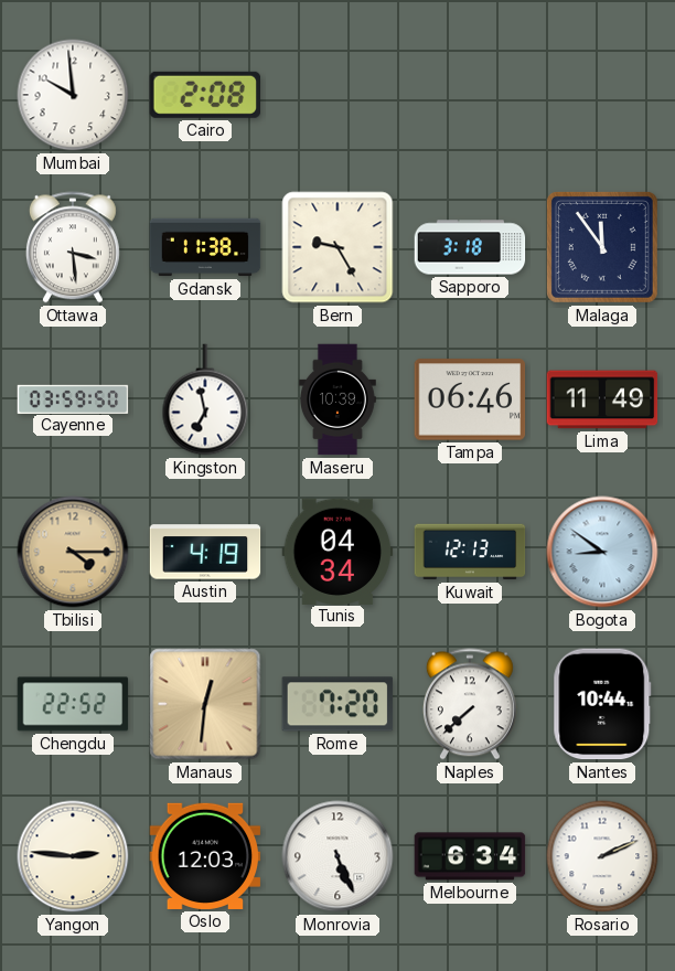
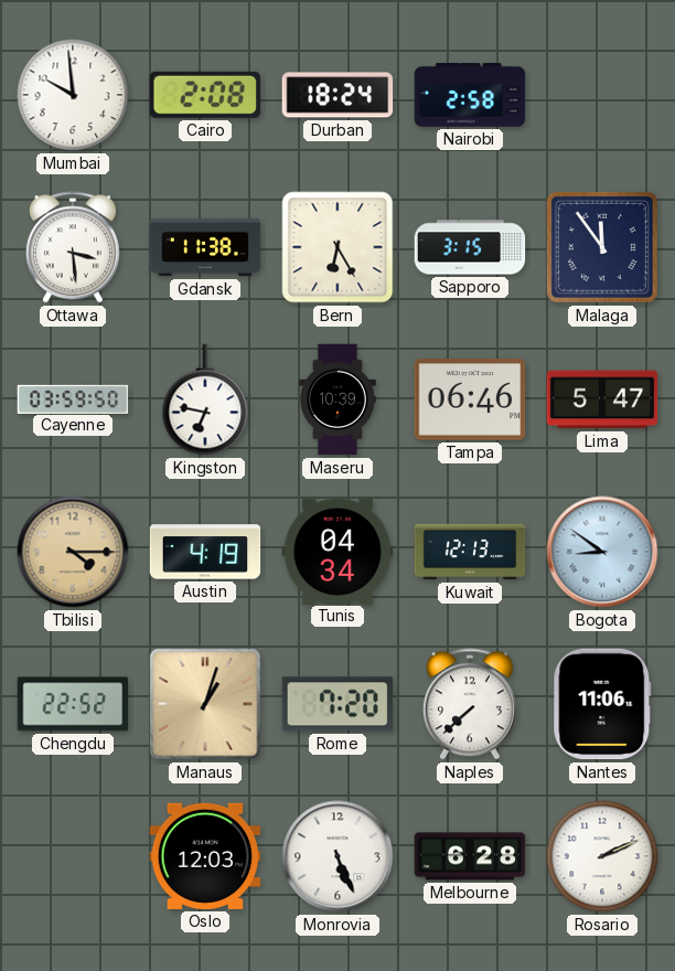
Durban: none -> 18:24 (337, 95)
Nairobi: none -> 2:58 (470, 95)
Bern: 9:25 -> 6:25 (337, 247)
Sapporo: 3:18 -> 3:15 (470, 247)
Kingston: 6:58 -> 6:47 (205, 399)
Lima: 11:49 -> 5:47 (602, 399)
Manaus: 12:31 -> 1:03 (205, 704)
Nantes: 10:44 -> 11:06 (602, 704)
Yangon: 2:46 -> none (73, 856)
Melbourne: 6:34 -> 6:28 (470, 856)
